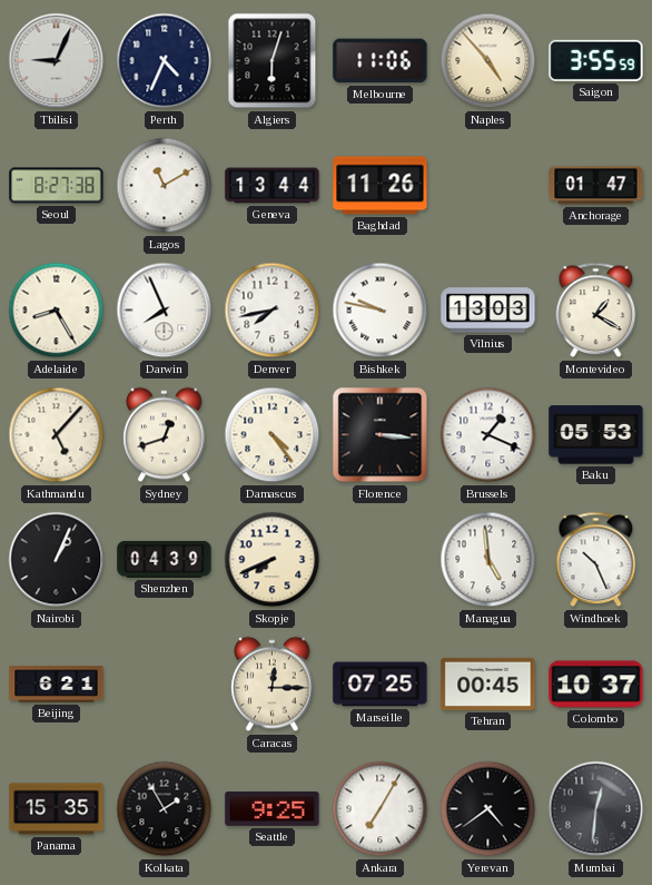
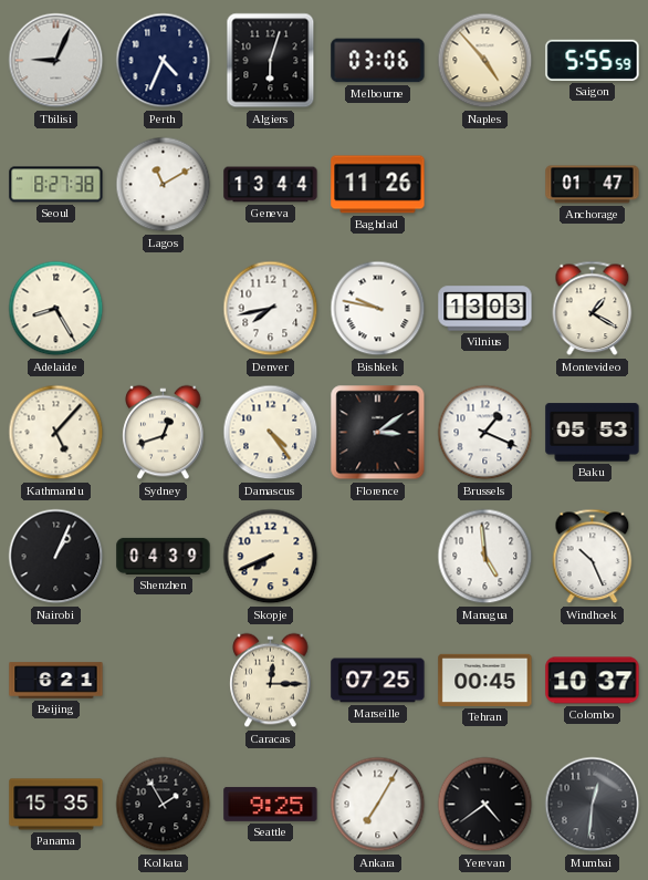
Melbourne: 11:06 -> 03:06 (378, 61)
Saigon: 3:55 -> 5:55 (593, 60)
Darwin: 7:56 -> none (165, 311)
Florence: 3:16 -> 3:09 (378, 433)
